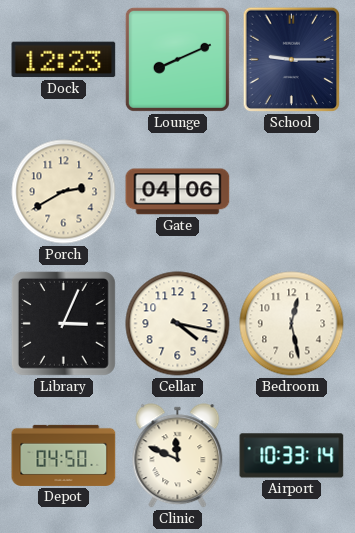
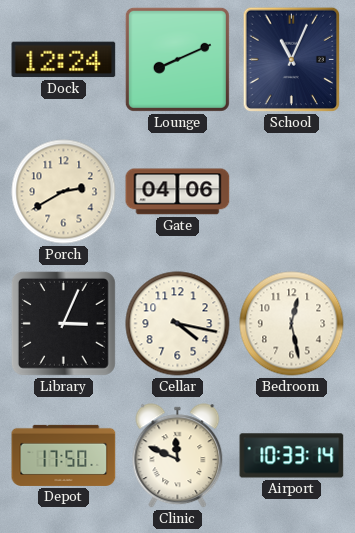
Dock: 12:23 -> 12:24 (64, 60)
School: 9:15 -> 11:04 (291, 60)
Depot: 04:50 -> 17:50 (64, 455)
